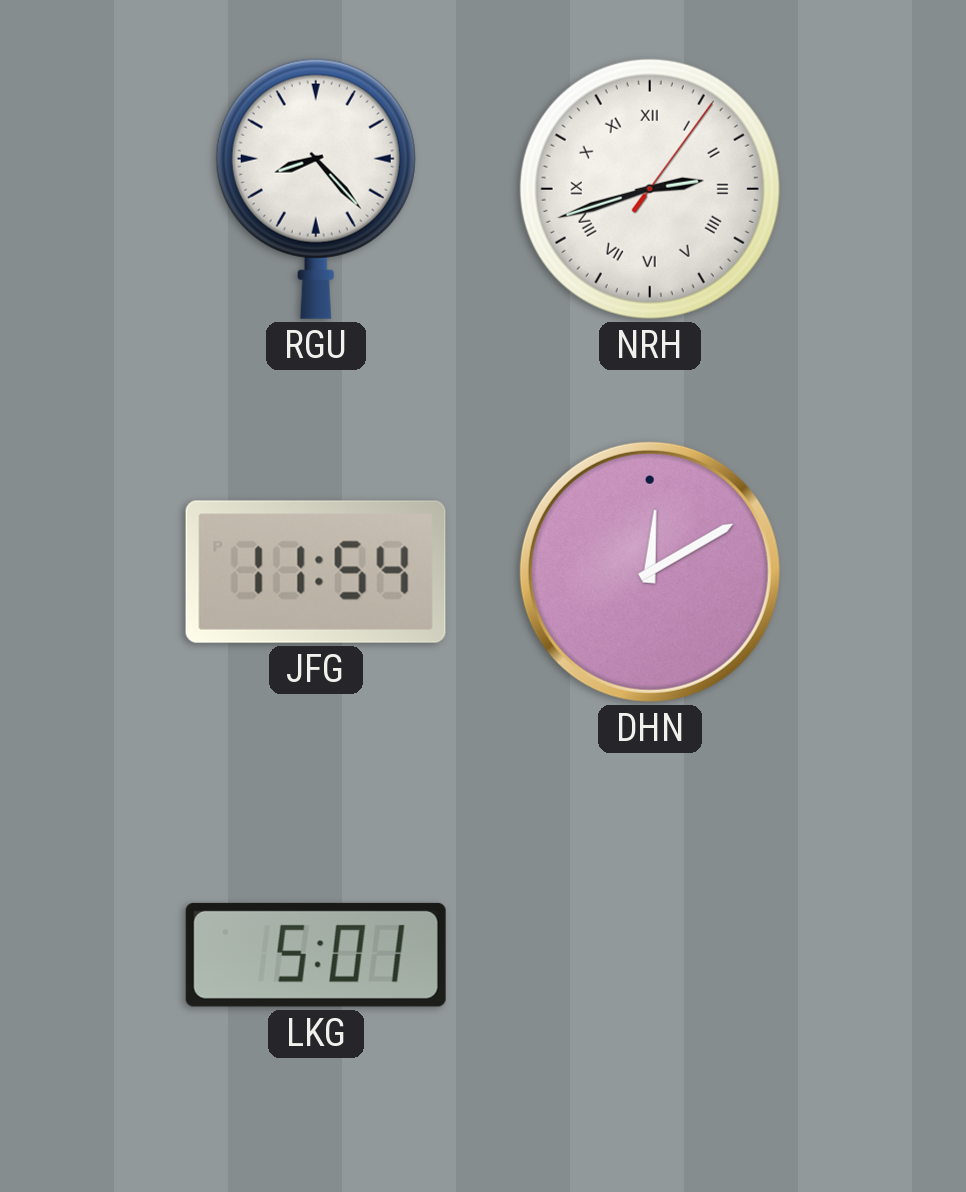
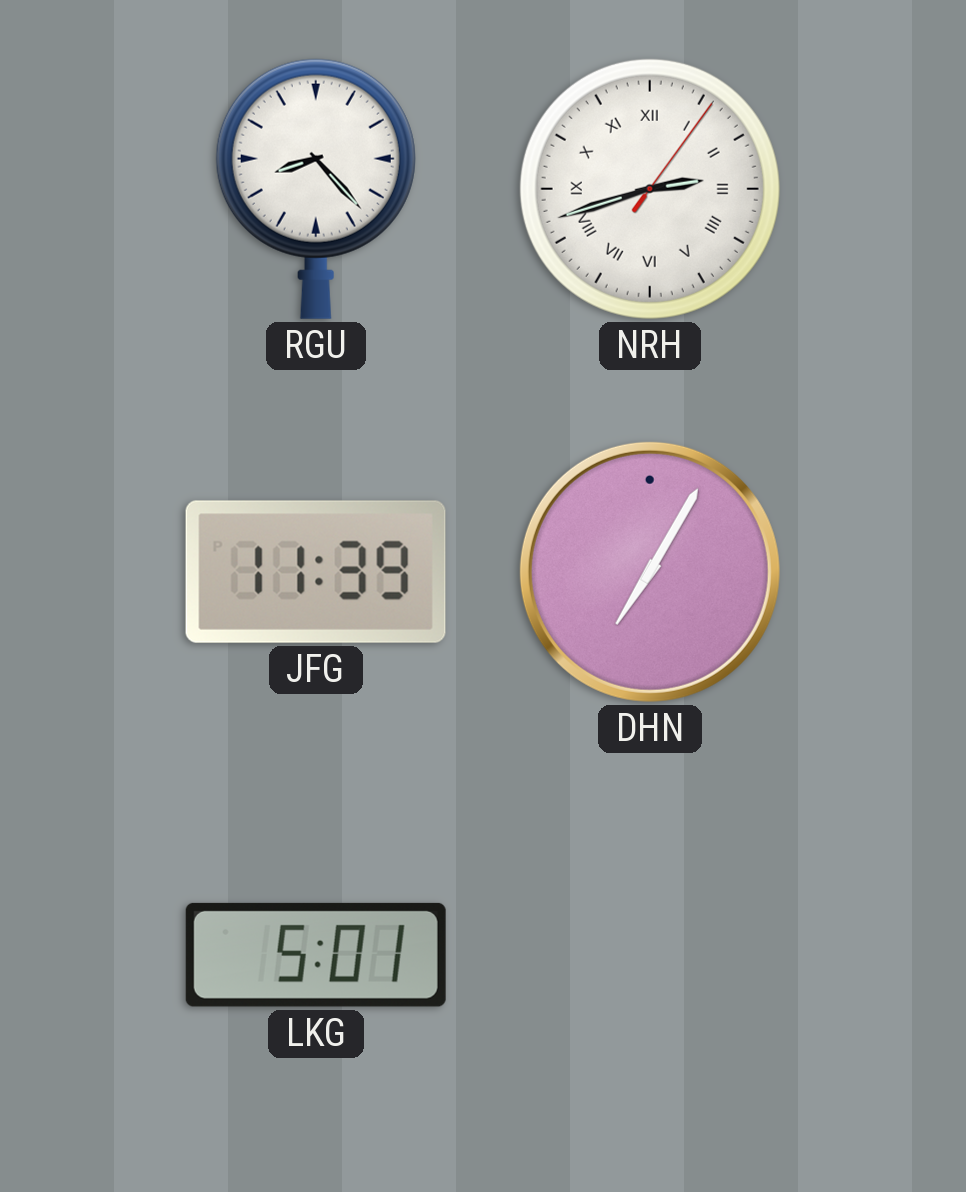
JFG: 11:54 -> 11:39 (316, 572)
DHN: 12:10 -> 7:05 (650, 572)
